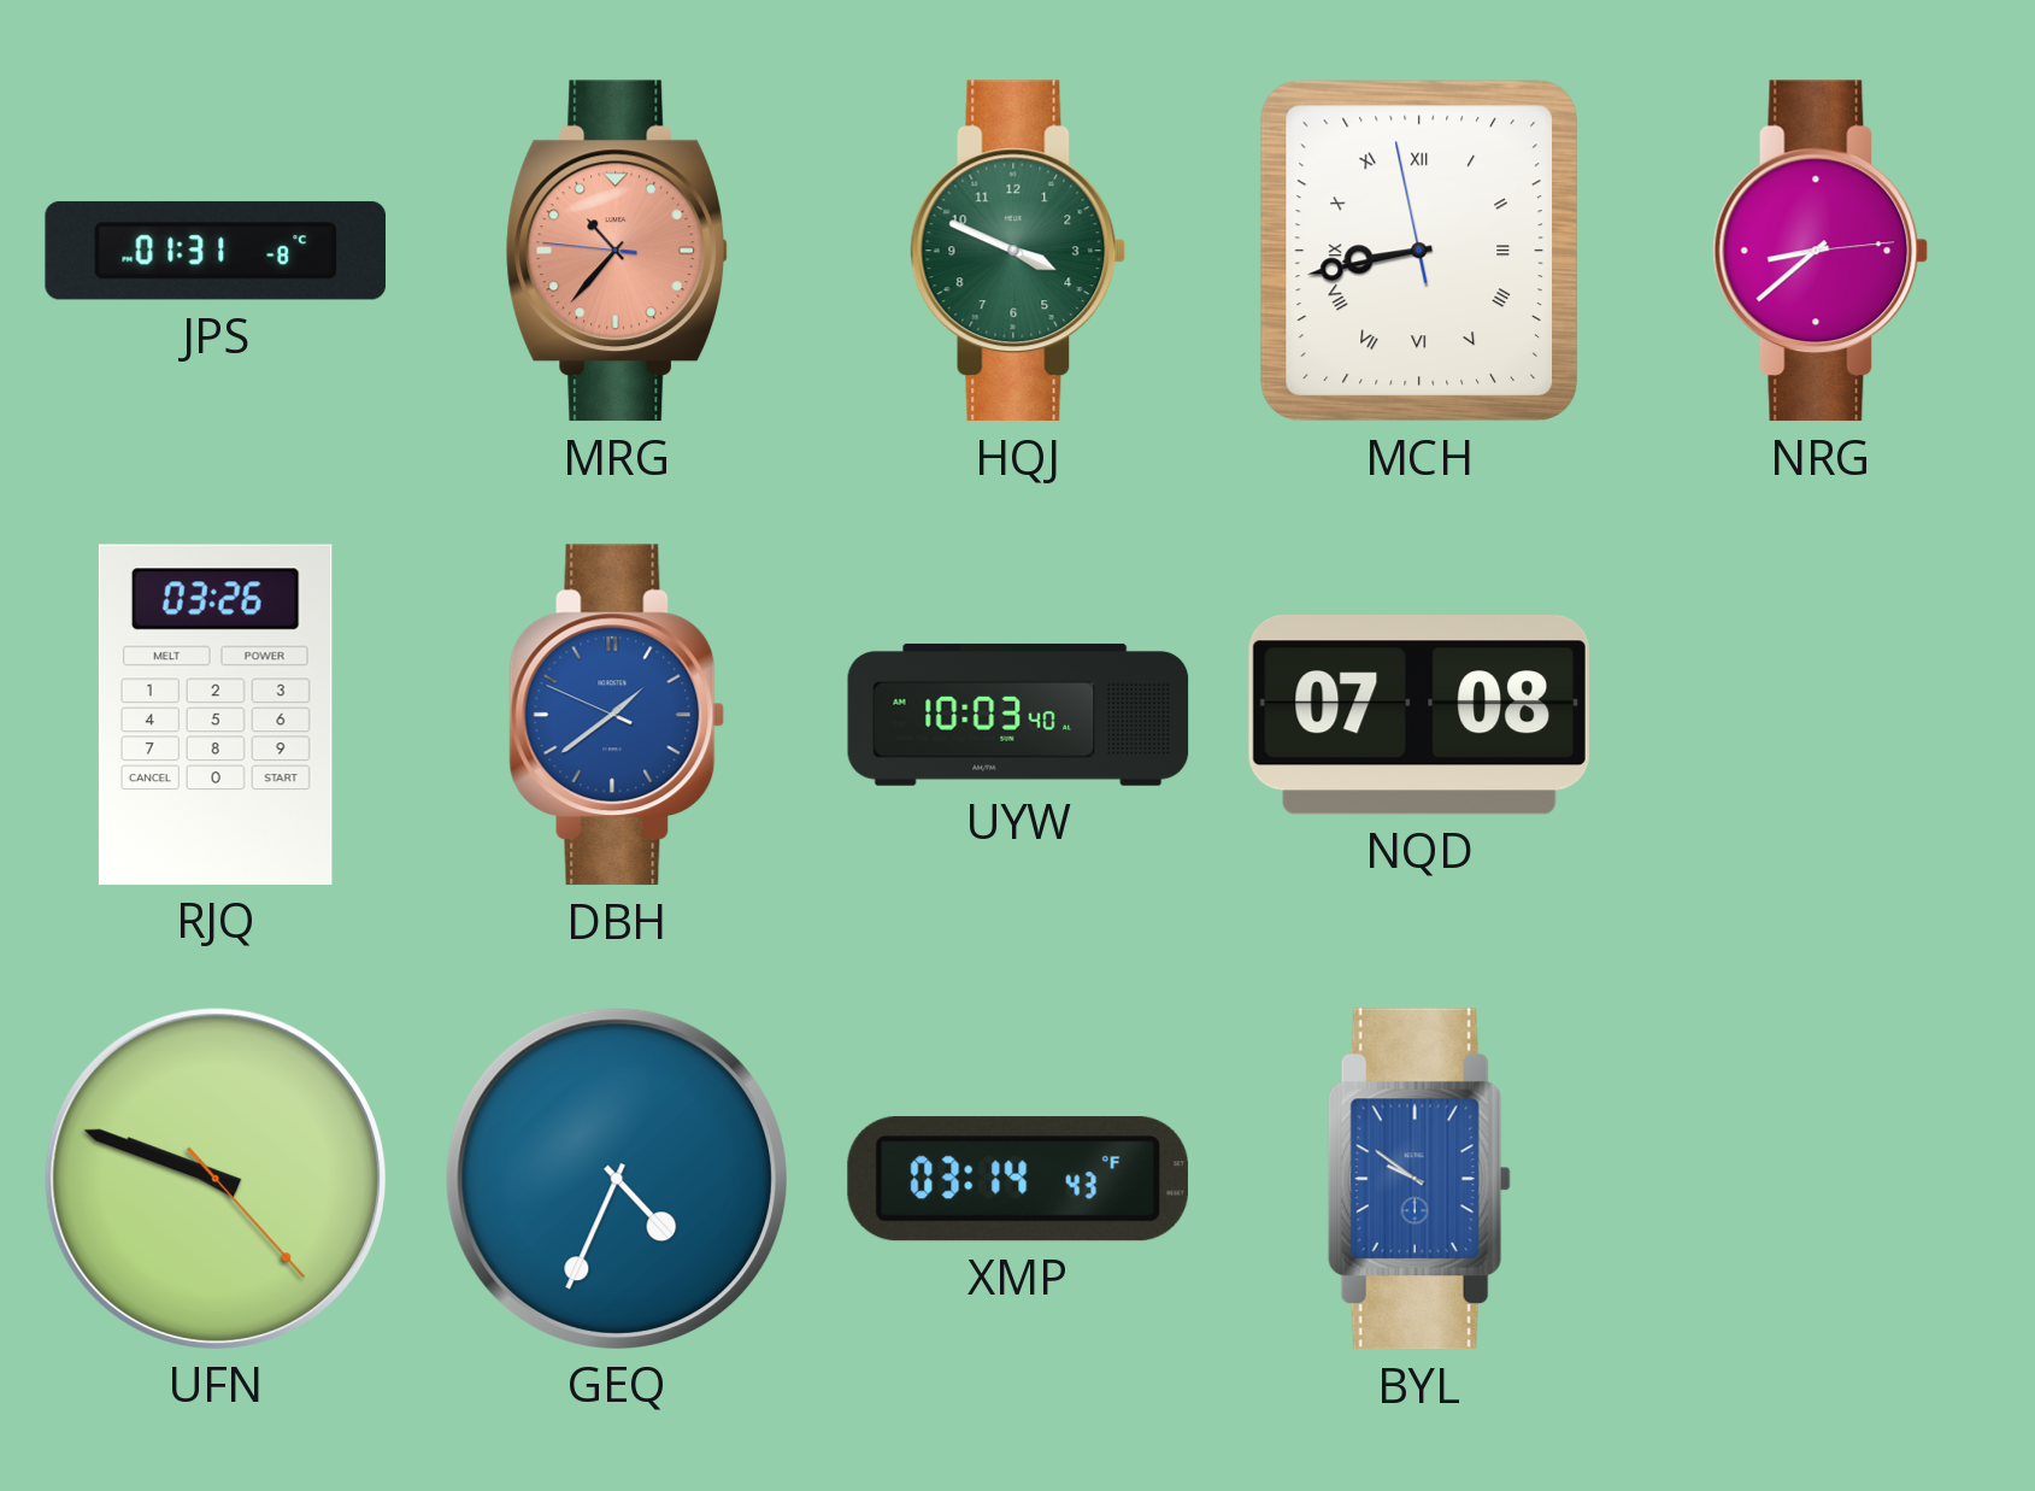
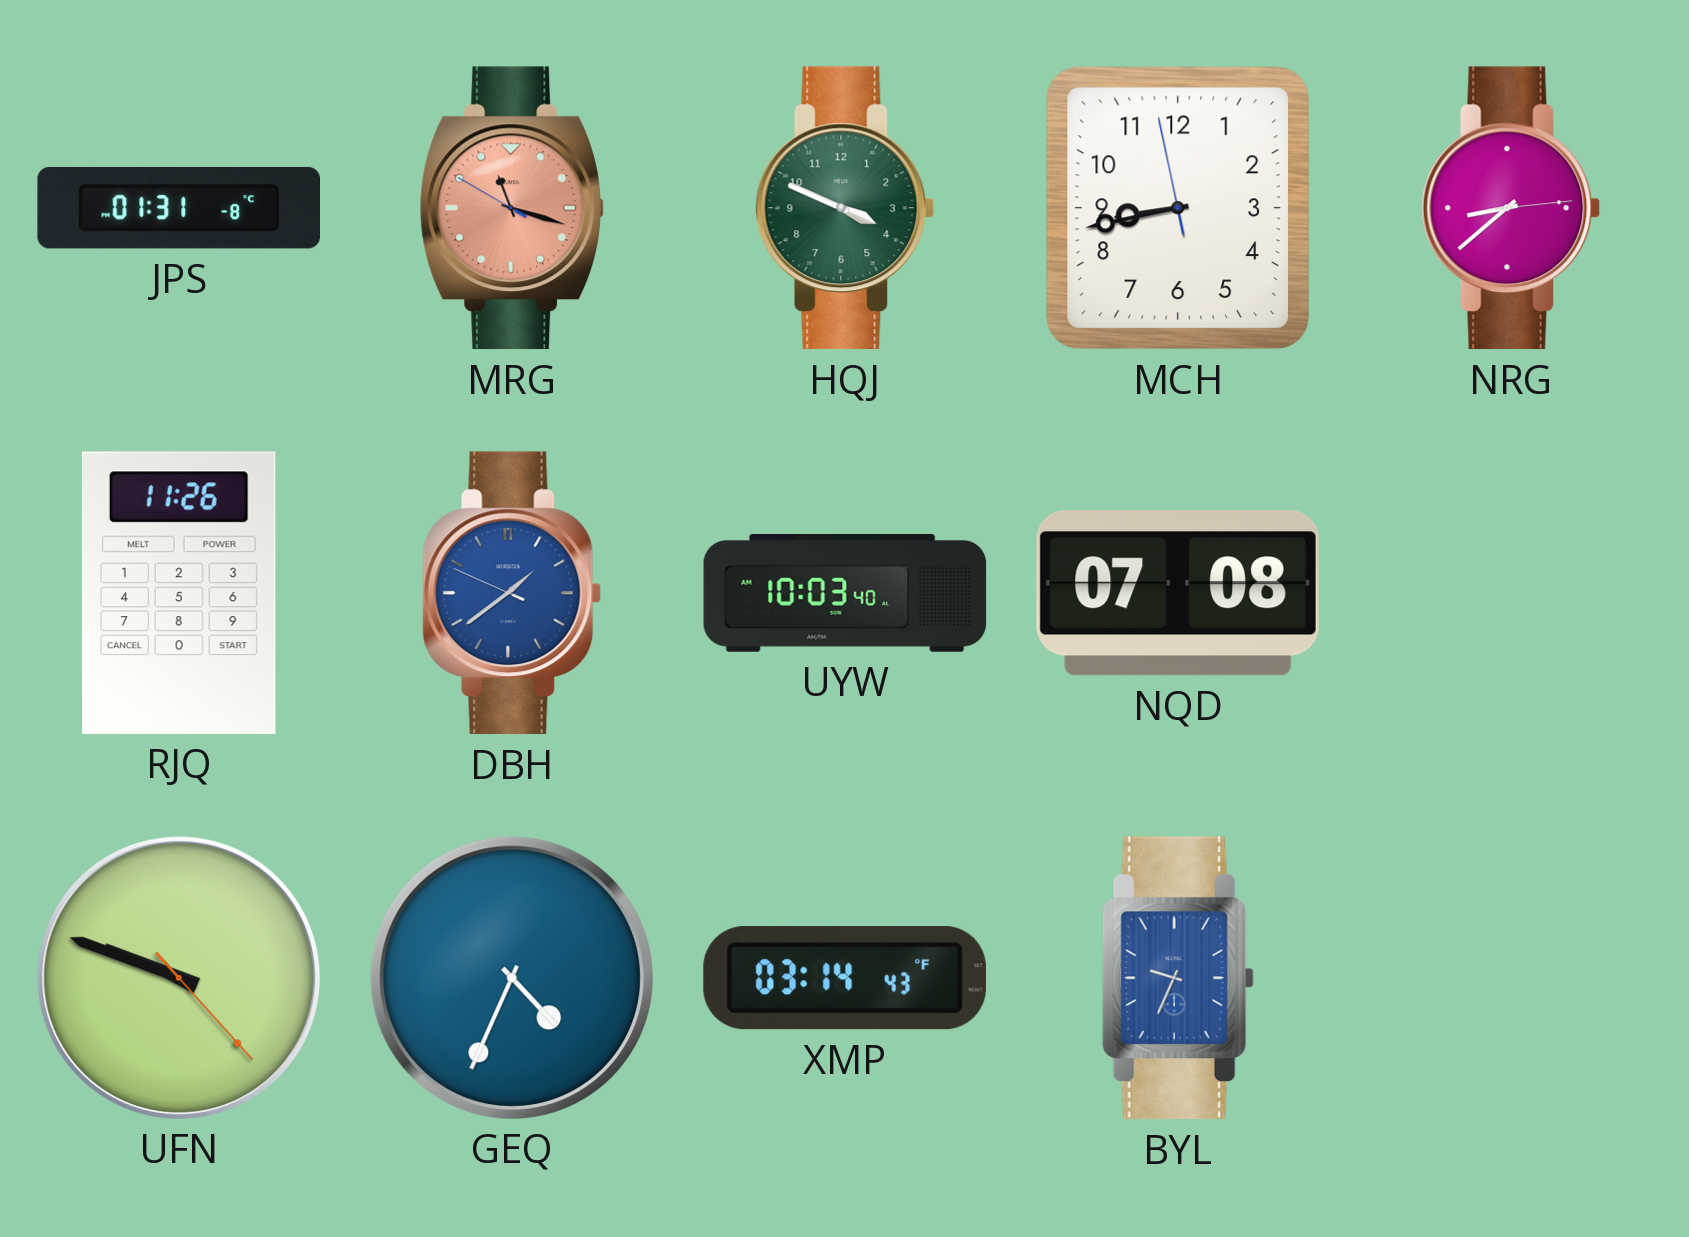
MRG: 10:36 -> 11:17 (511, 208)
MCH numerals: Roman -> Arabic (1178, 208)
RJQ: 03:26 -> 11:26 (179, 593)
BYL: 9:51 -> 9:34 (1178, 978)
